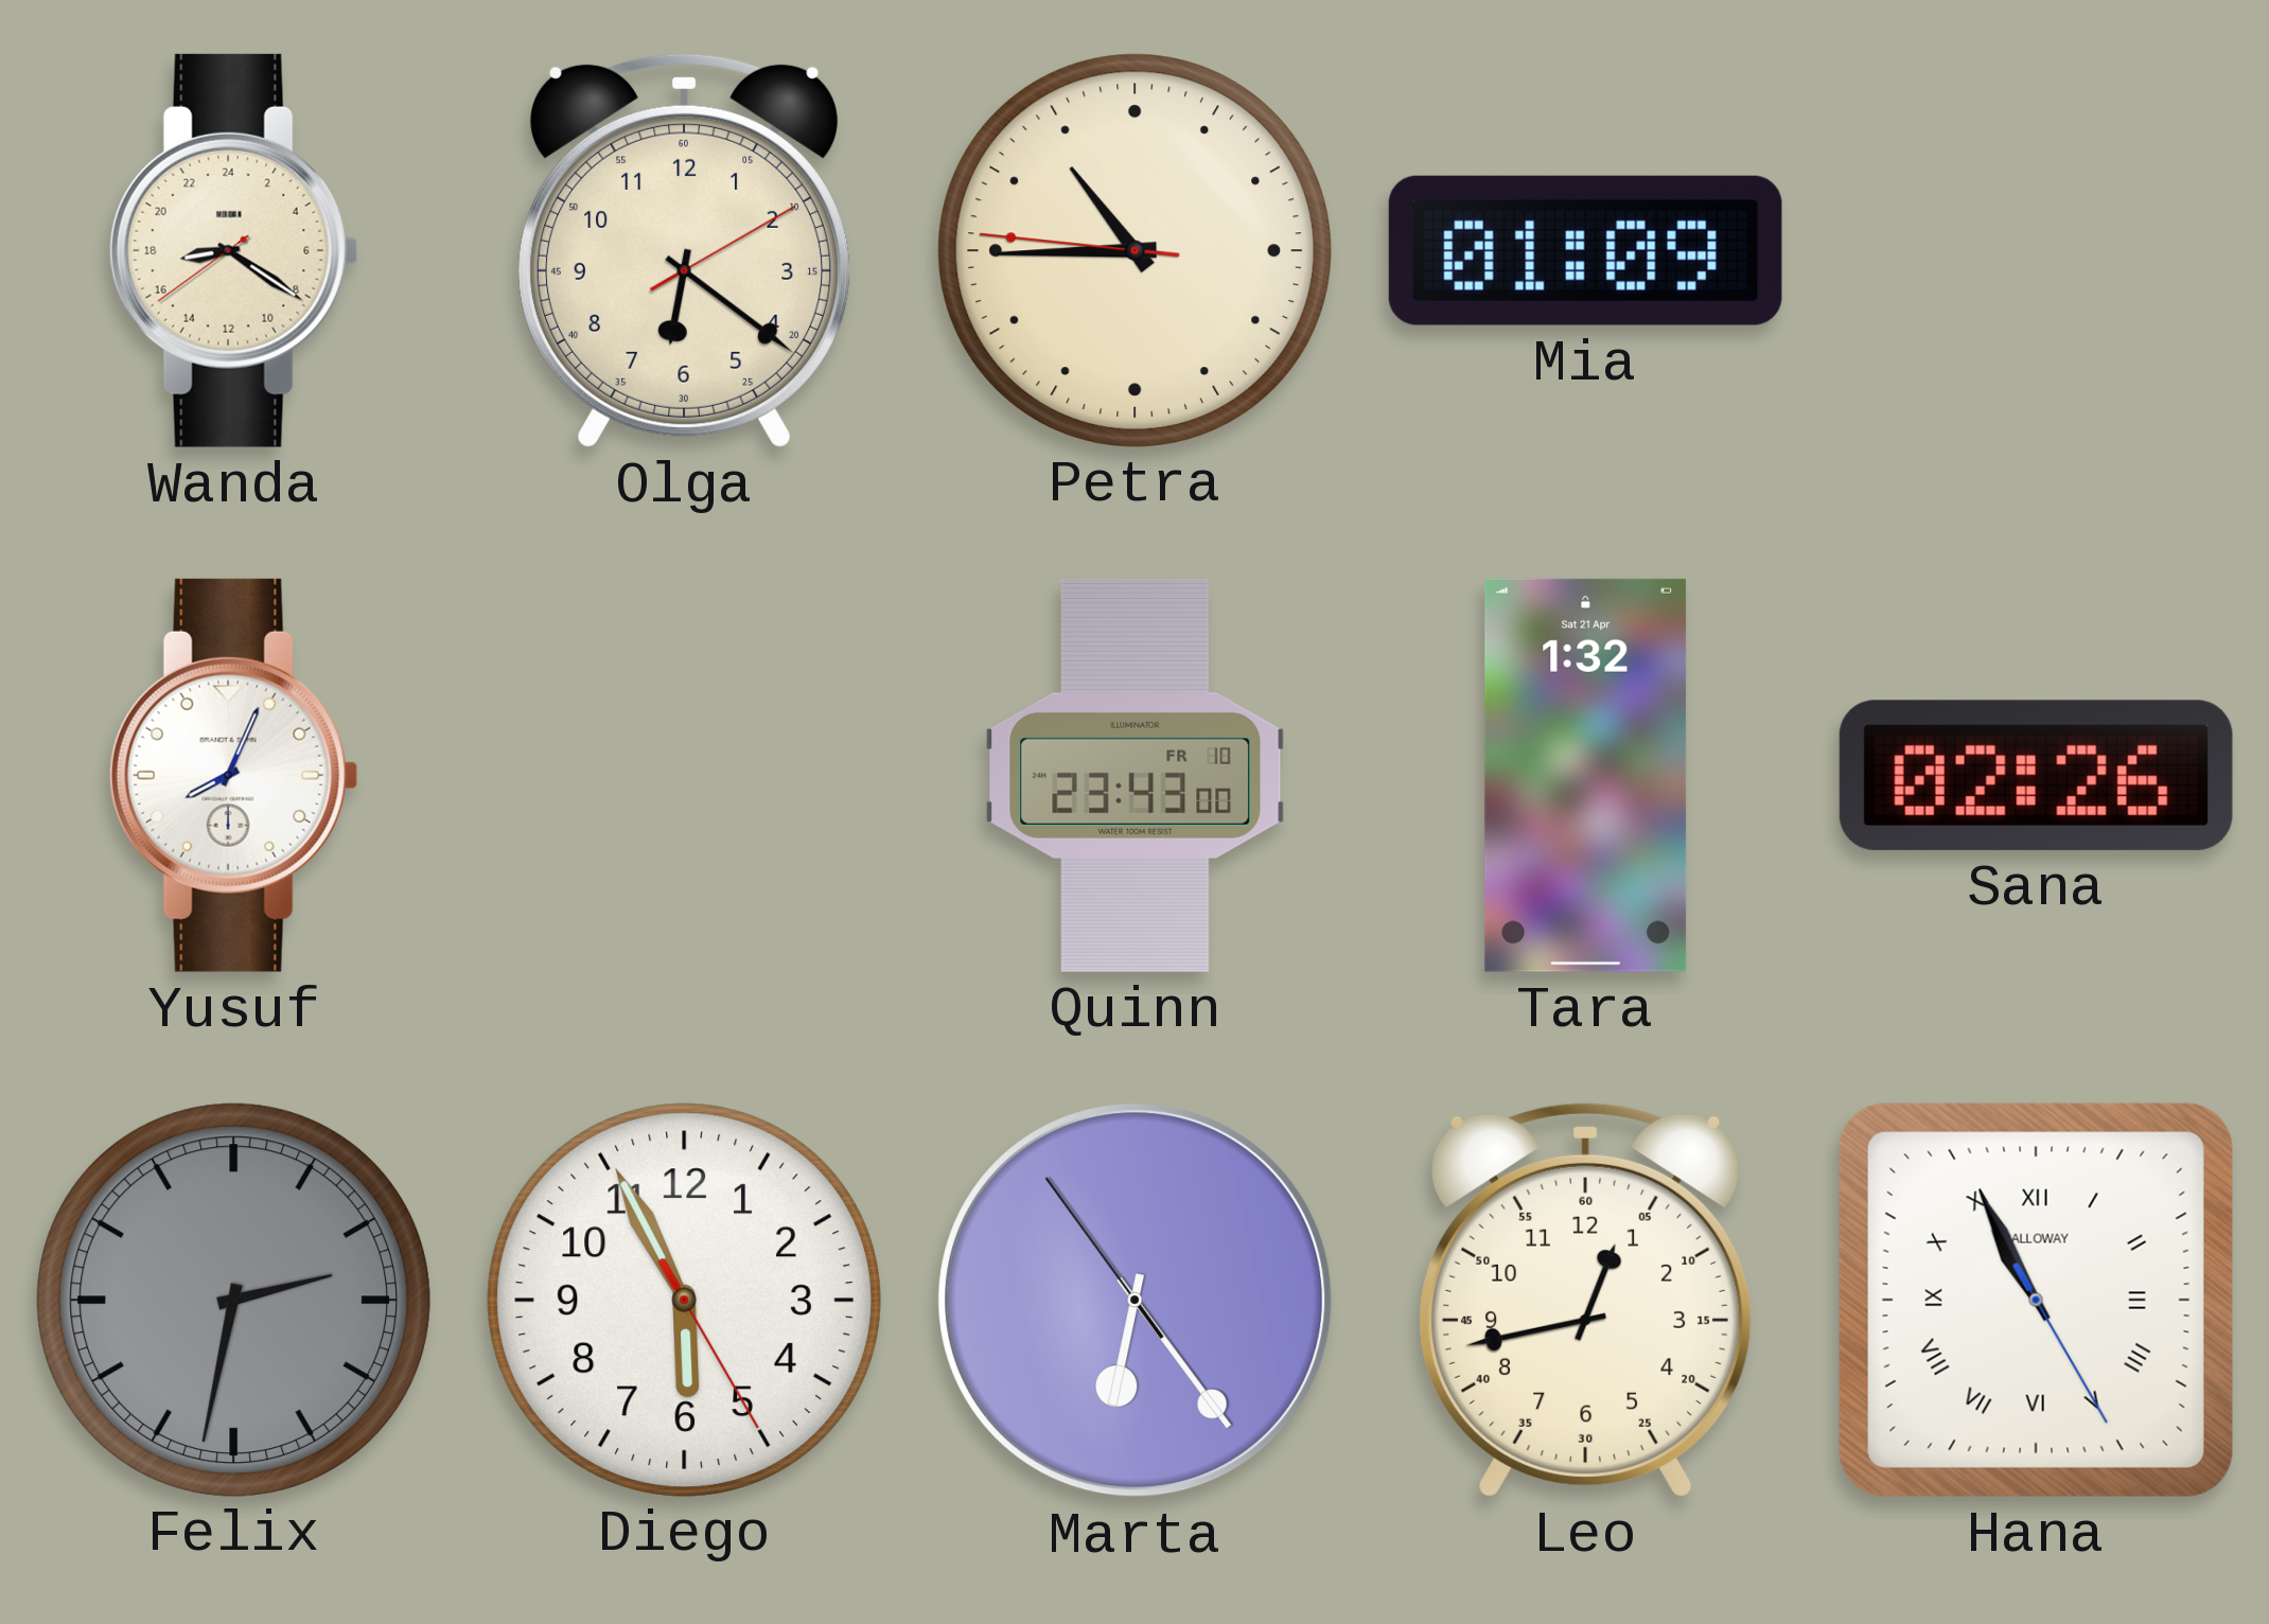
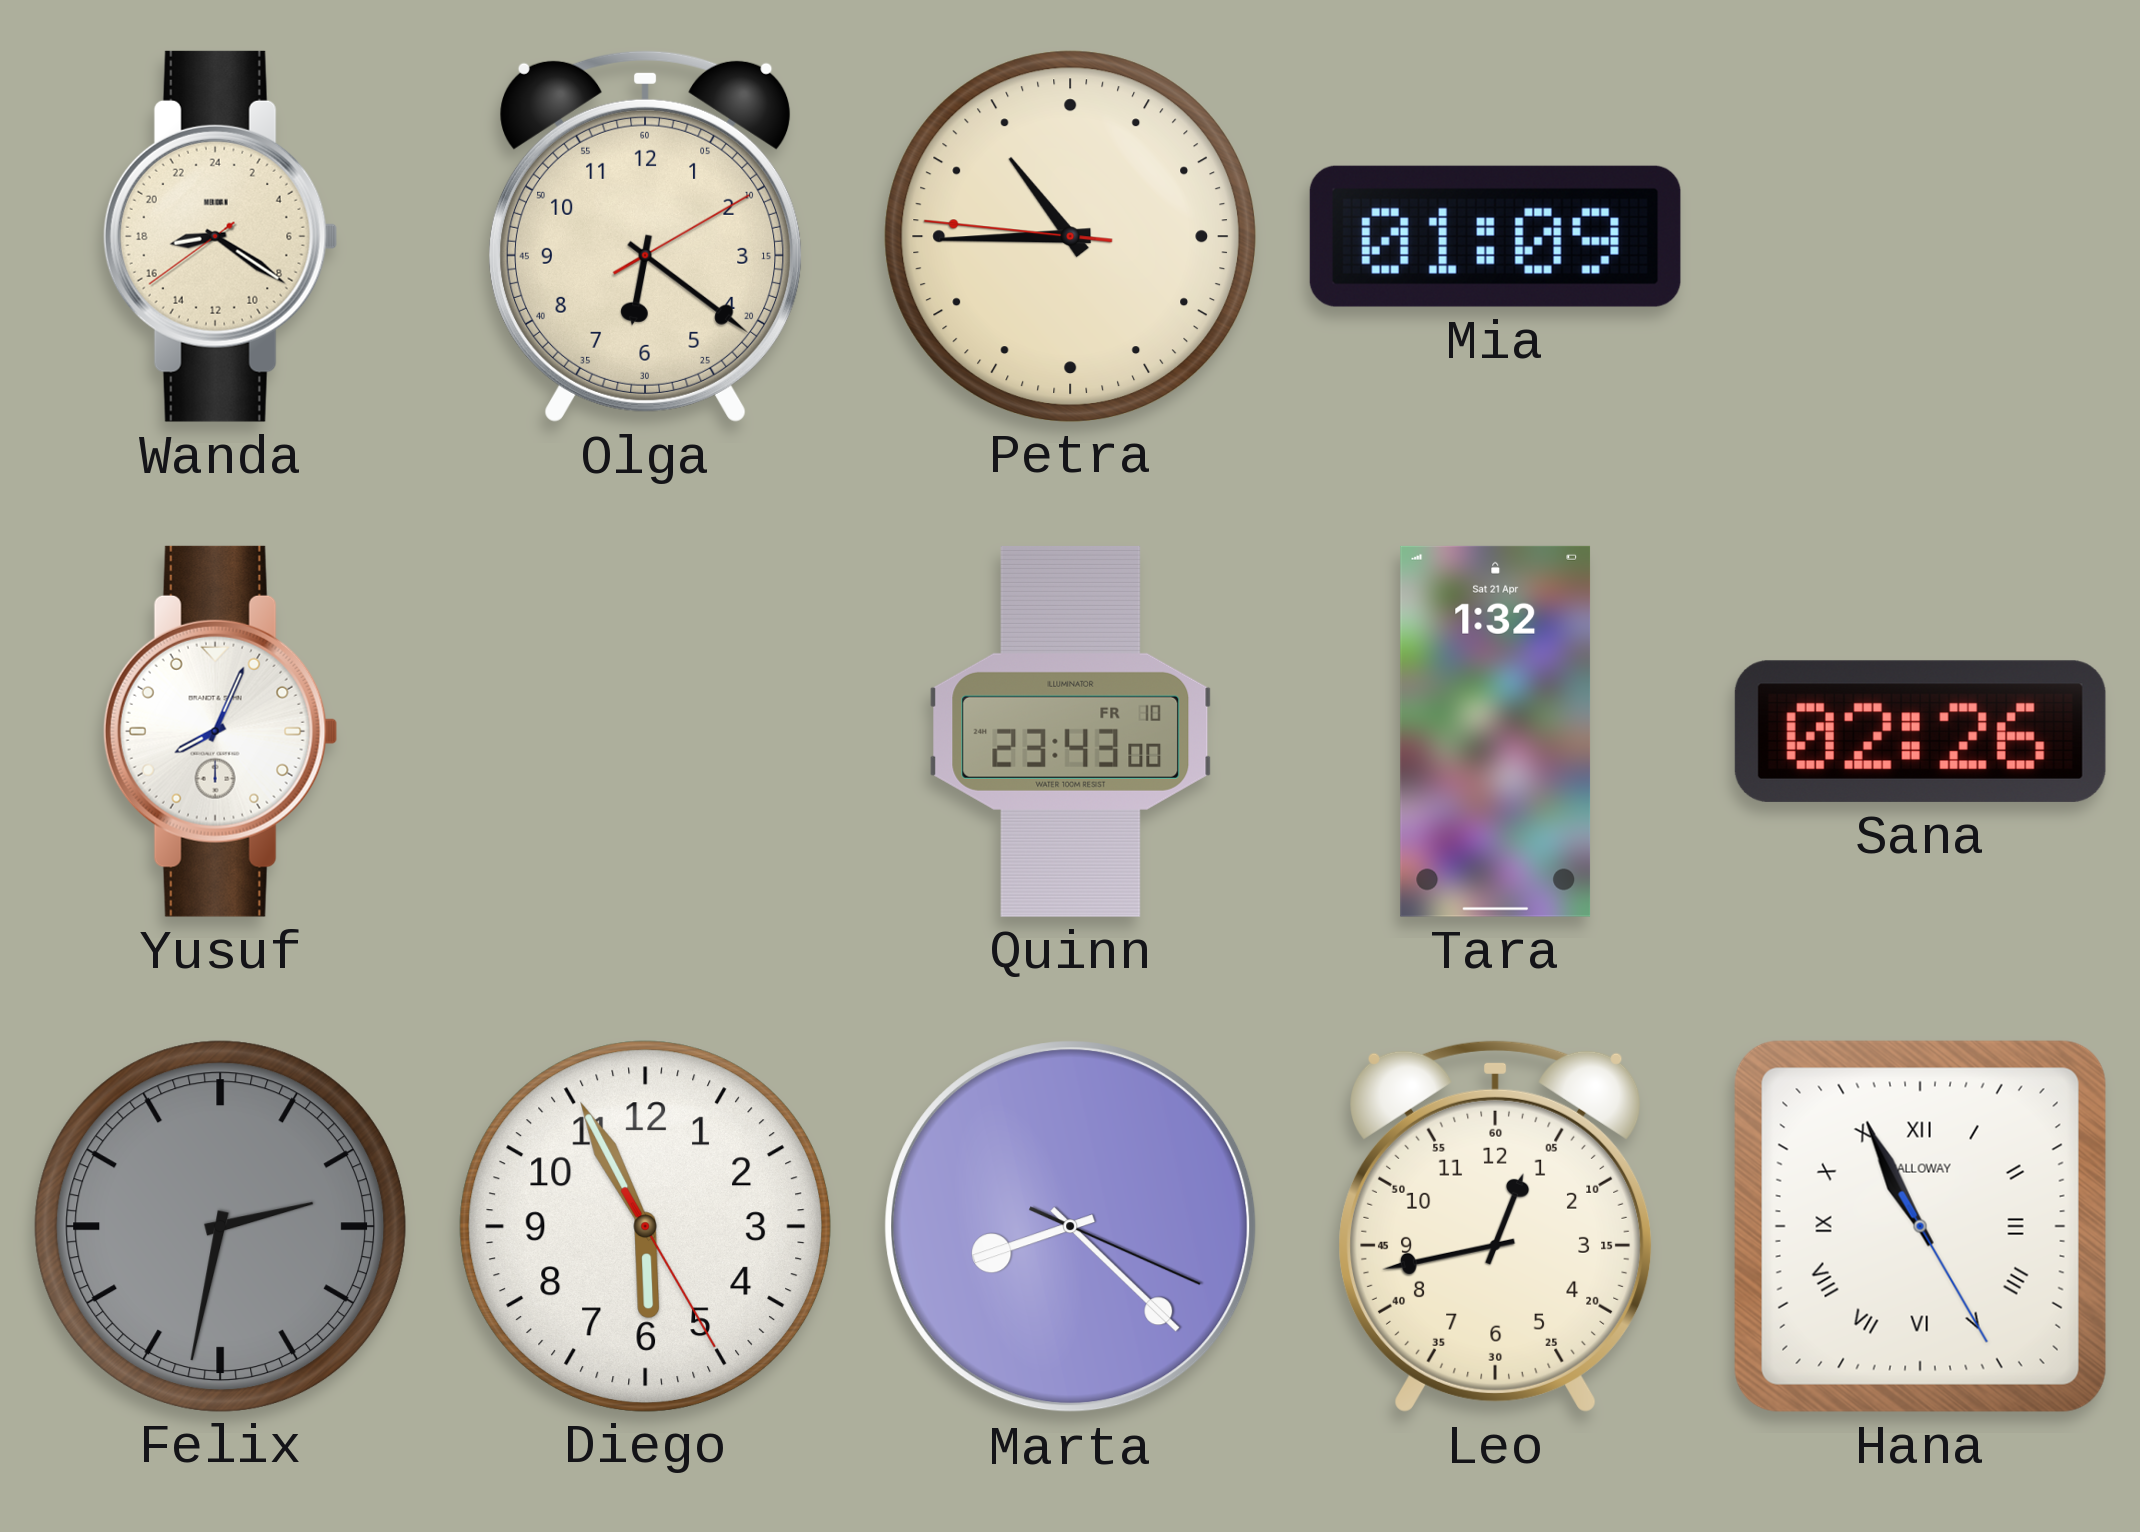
Marta: 6:23 -> 8:22 (1071, 1227)
